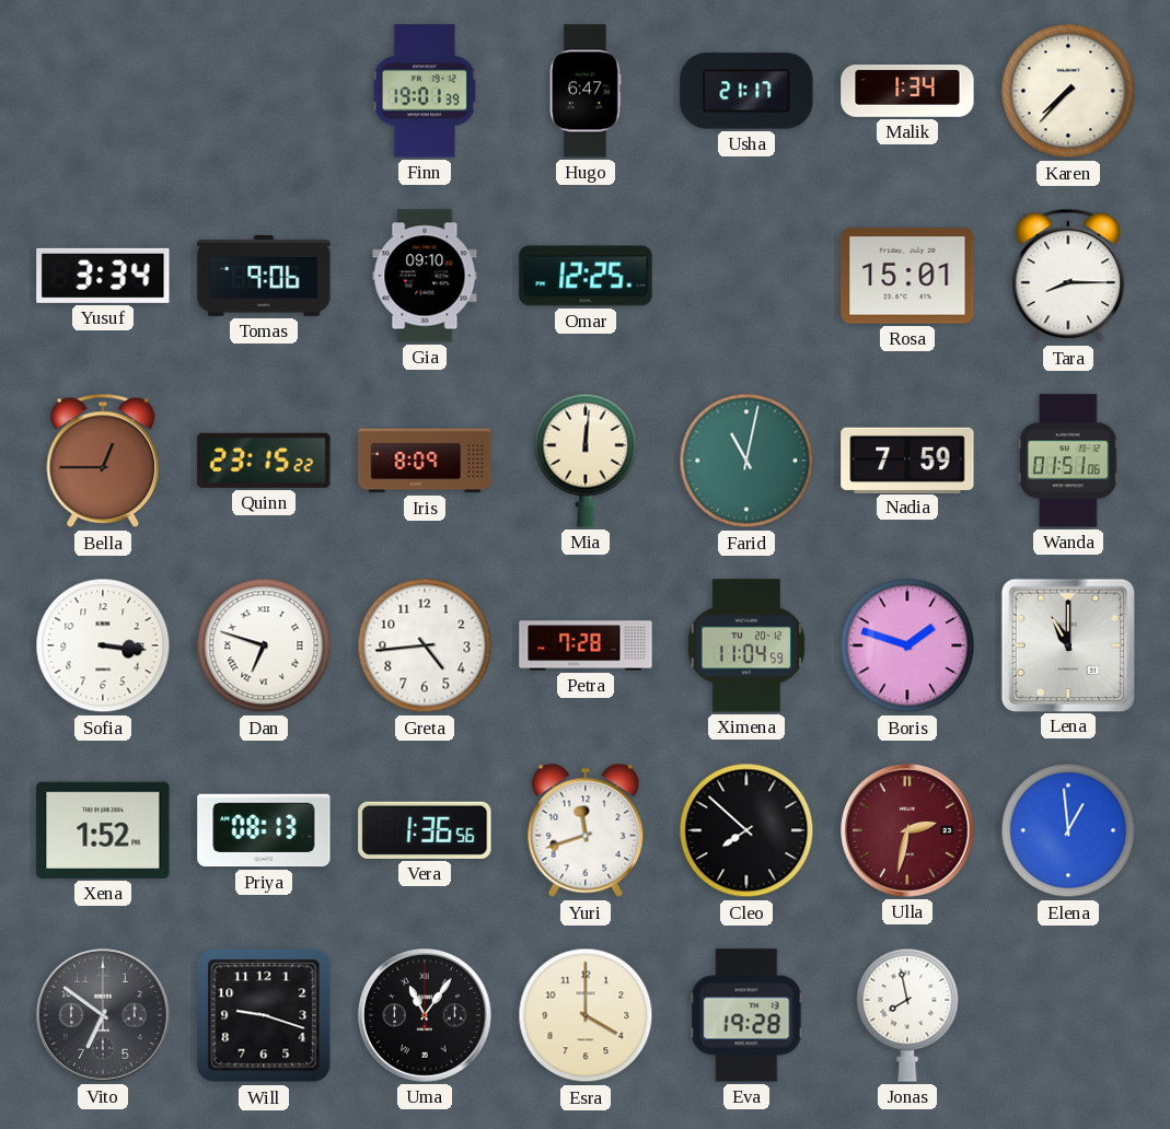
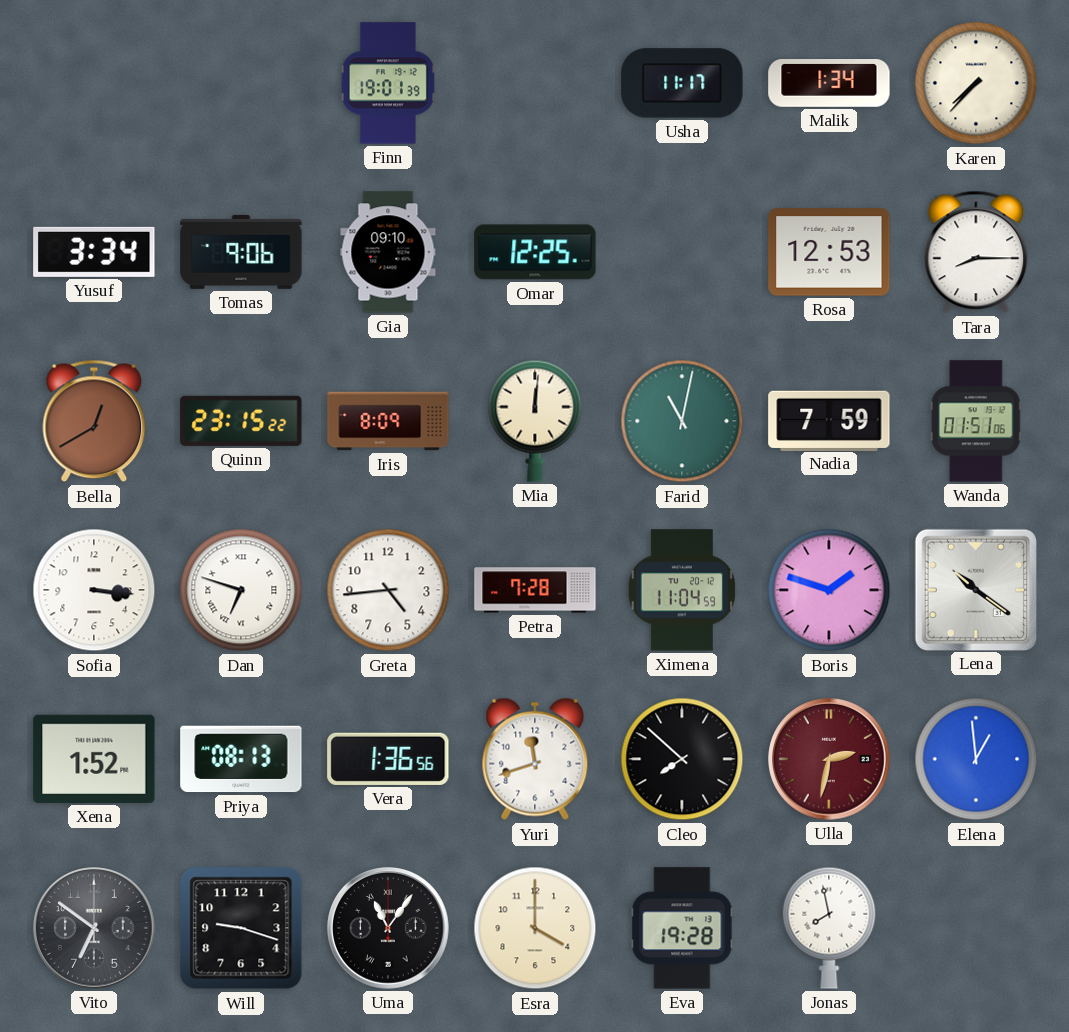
Hugo: 6:47 -> none (586, 91)
Usha: 21:17 -> 11:17 (682, 83)
Rosa: 15:01 -> 12:53 (829, 252)
Bella: 12:45 -> 12:40 (94, 421)
Lena: 11:00 -> 10:21 (975, 589)
